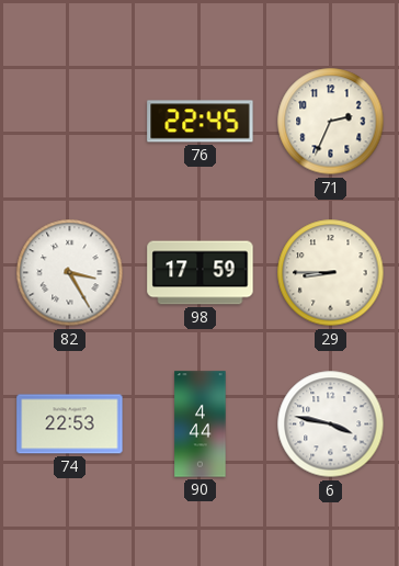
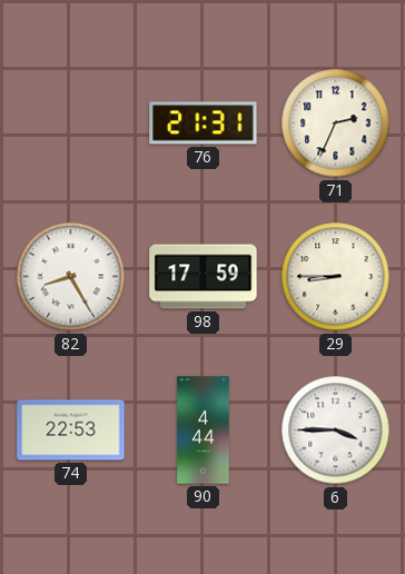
76: 22:45 -> 21:31 (204, 123)
82: 3:25 -> 8:25 (71, 277)
6: 3:47 -> 3:45 (336, 430)
